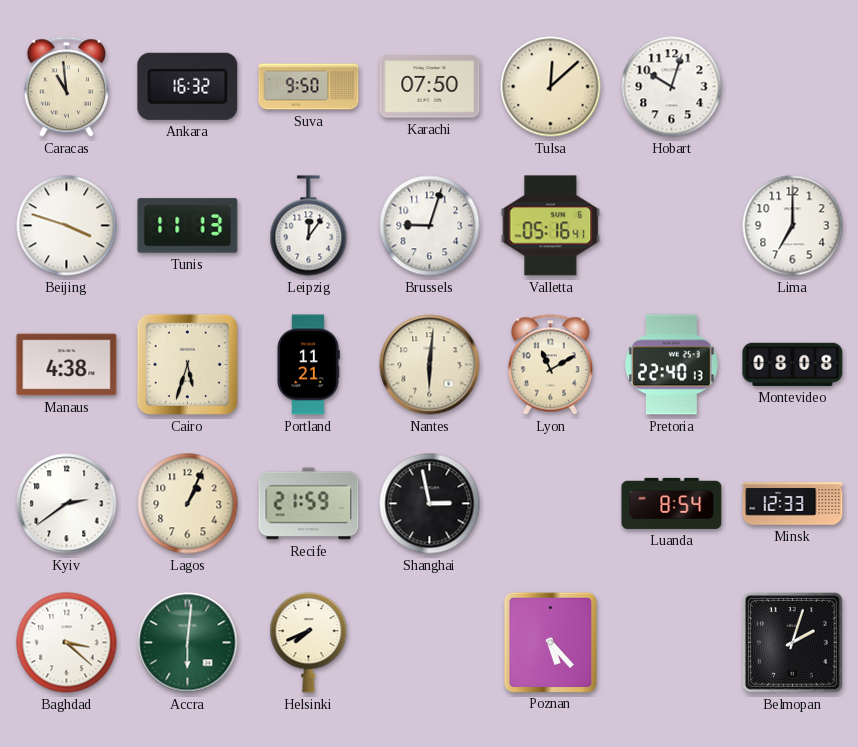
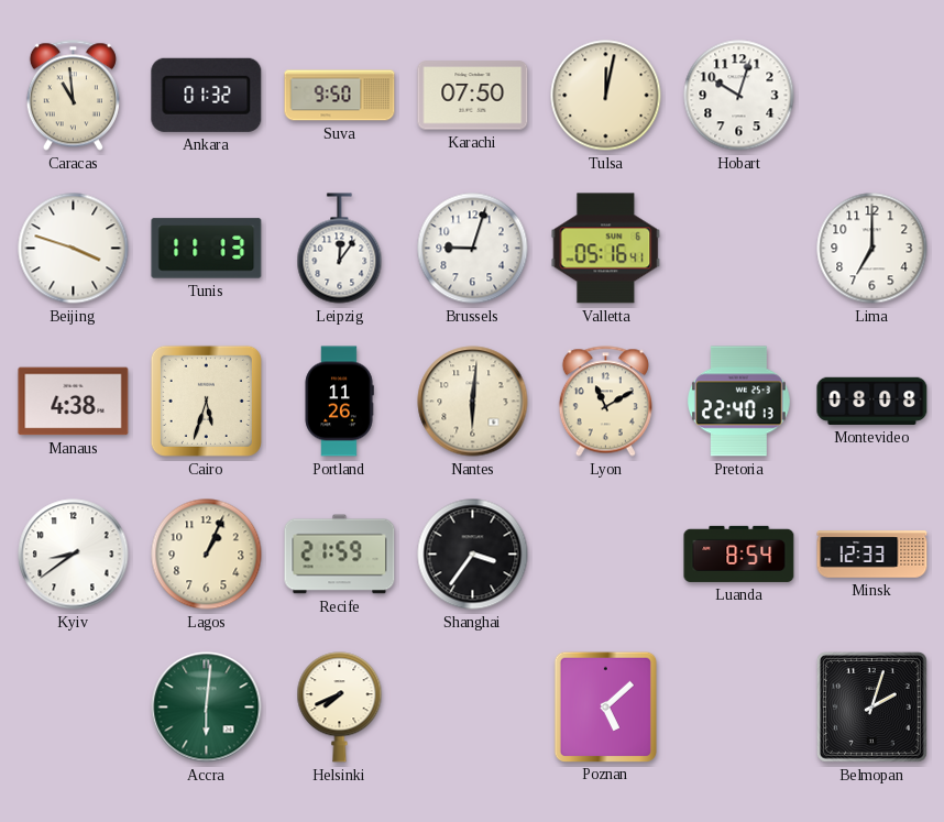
Ankara: 16:32 -> 01:32 (207, 95)
Tulsa: 12:08 -> 12:02 (606, 96)
Portland: 11:21 -> 11:26 (339, 402)
Kyiv: 2:39 -> 8:39 (74, 555)
Shanghai: 2:58 -> 3:36 (473, 555)
Baghdad: 3:22 -> none (67, 643)
Poznan: 5:23 -> 5:08 (605, 706)
